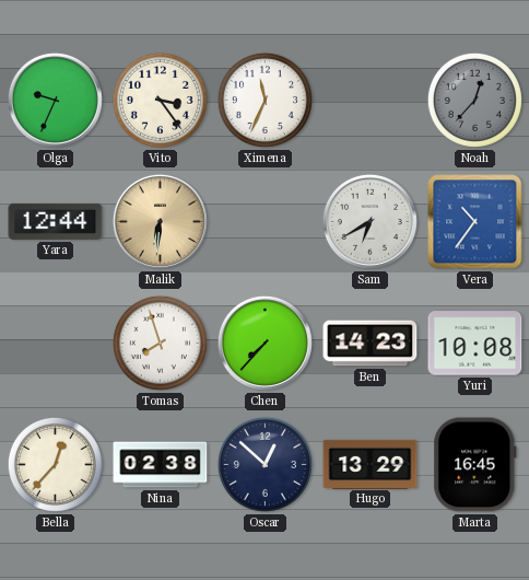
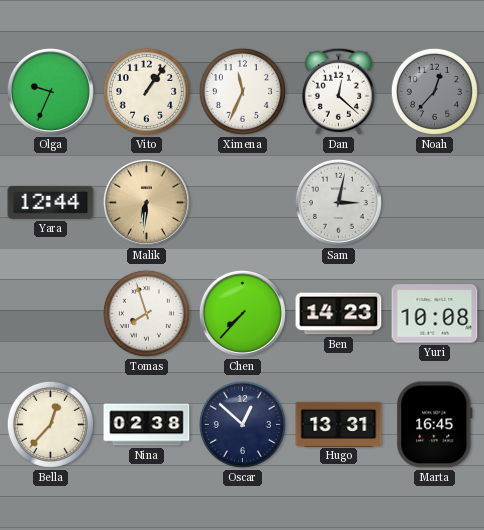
Vito: 3:24 -> 1:06 (146, 91)
Dan: none -> 12:22 (338, 91)
Sam: 6:40 -> 3:02 (338, 202)
Vera: 10:36 -> none (475, 222)
Hugo: 13:29 -> 13:31 (339, 424)
